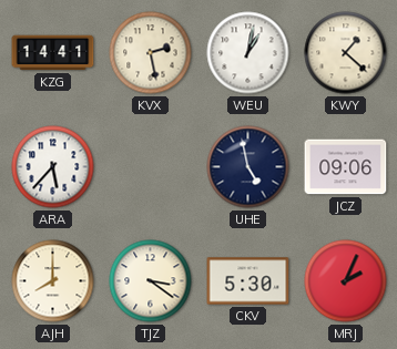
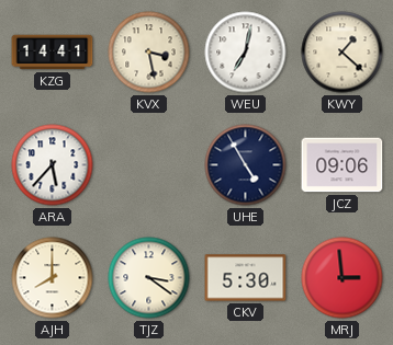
KVX: 2:28 -> 3:28 (149, 53)
WEU: 1:02 -> 7:02 (246, 53)
UHE: 4:58 -> 4:55 (246, 165)
MRJ: 2:04 -> 2:59 (343, 278)
